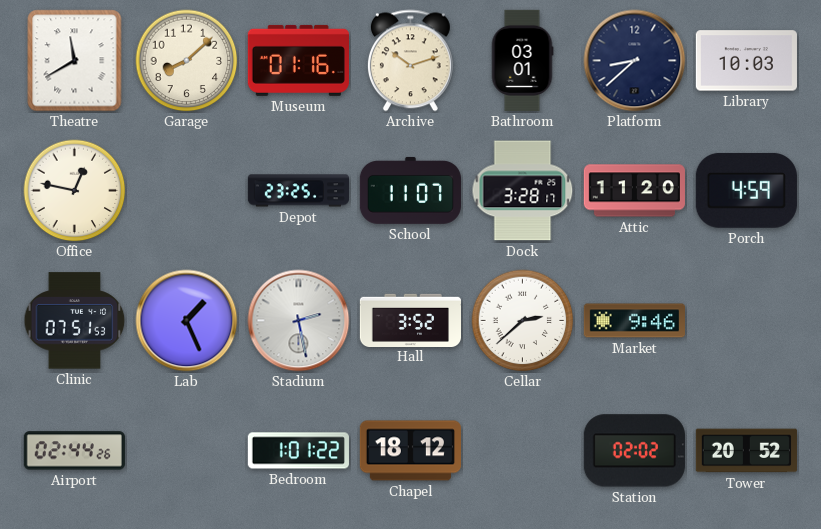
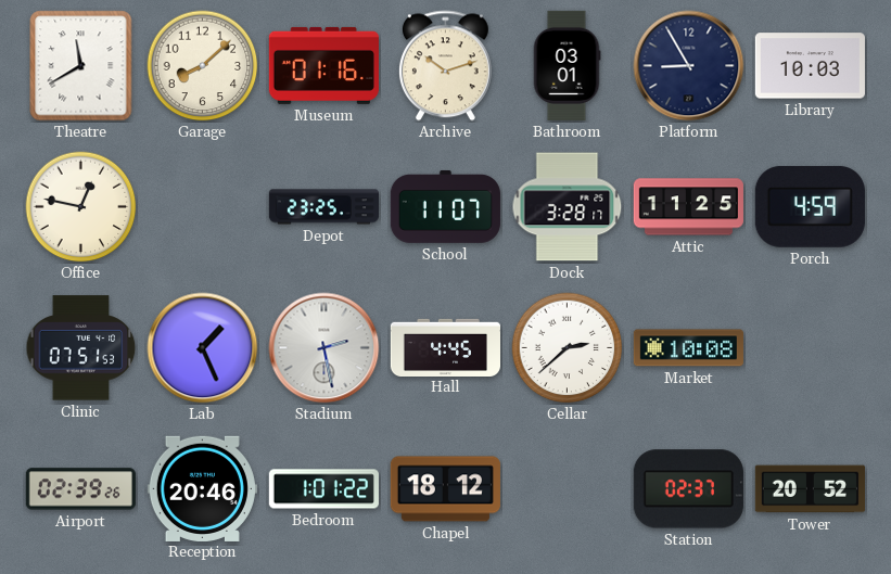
Platform: 8:38 -> 8:55 (689, 66)
Attic: 11:20 -> 11:25 (688, 207)
Hall: 3:52 -> 4:45 (445, 347)
Market: 9:46 -> 10:08 (688, 348)
Airport: 02:44 -> 02:39 (80, 489)
Reception: none -> 20:46 (202, 488)
Station: 02:02 -> 02:37 (688, 489)
